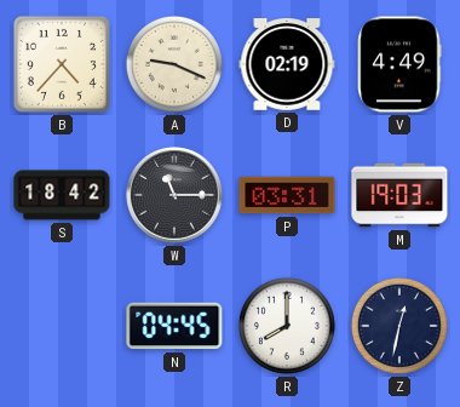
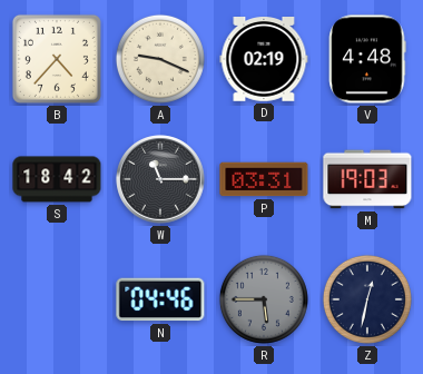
V: 4:49 -> 4:48 (367, 59)
N: 04:45 -> 04:46 (160, 299)
R: 8:00 -> 5:45 (264, 299)
R dial: white -> grey (264, 299)
